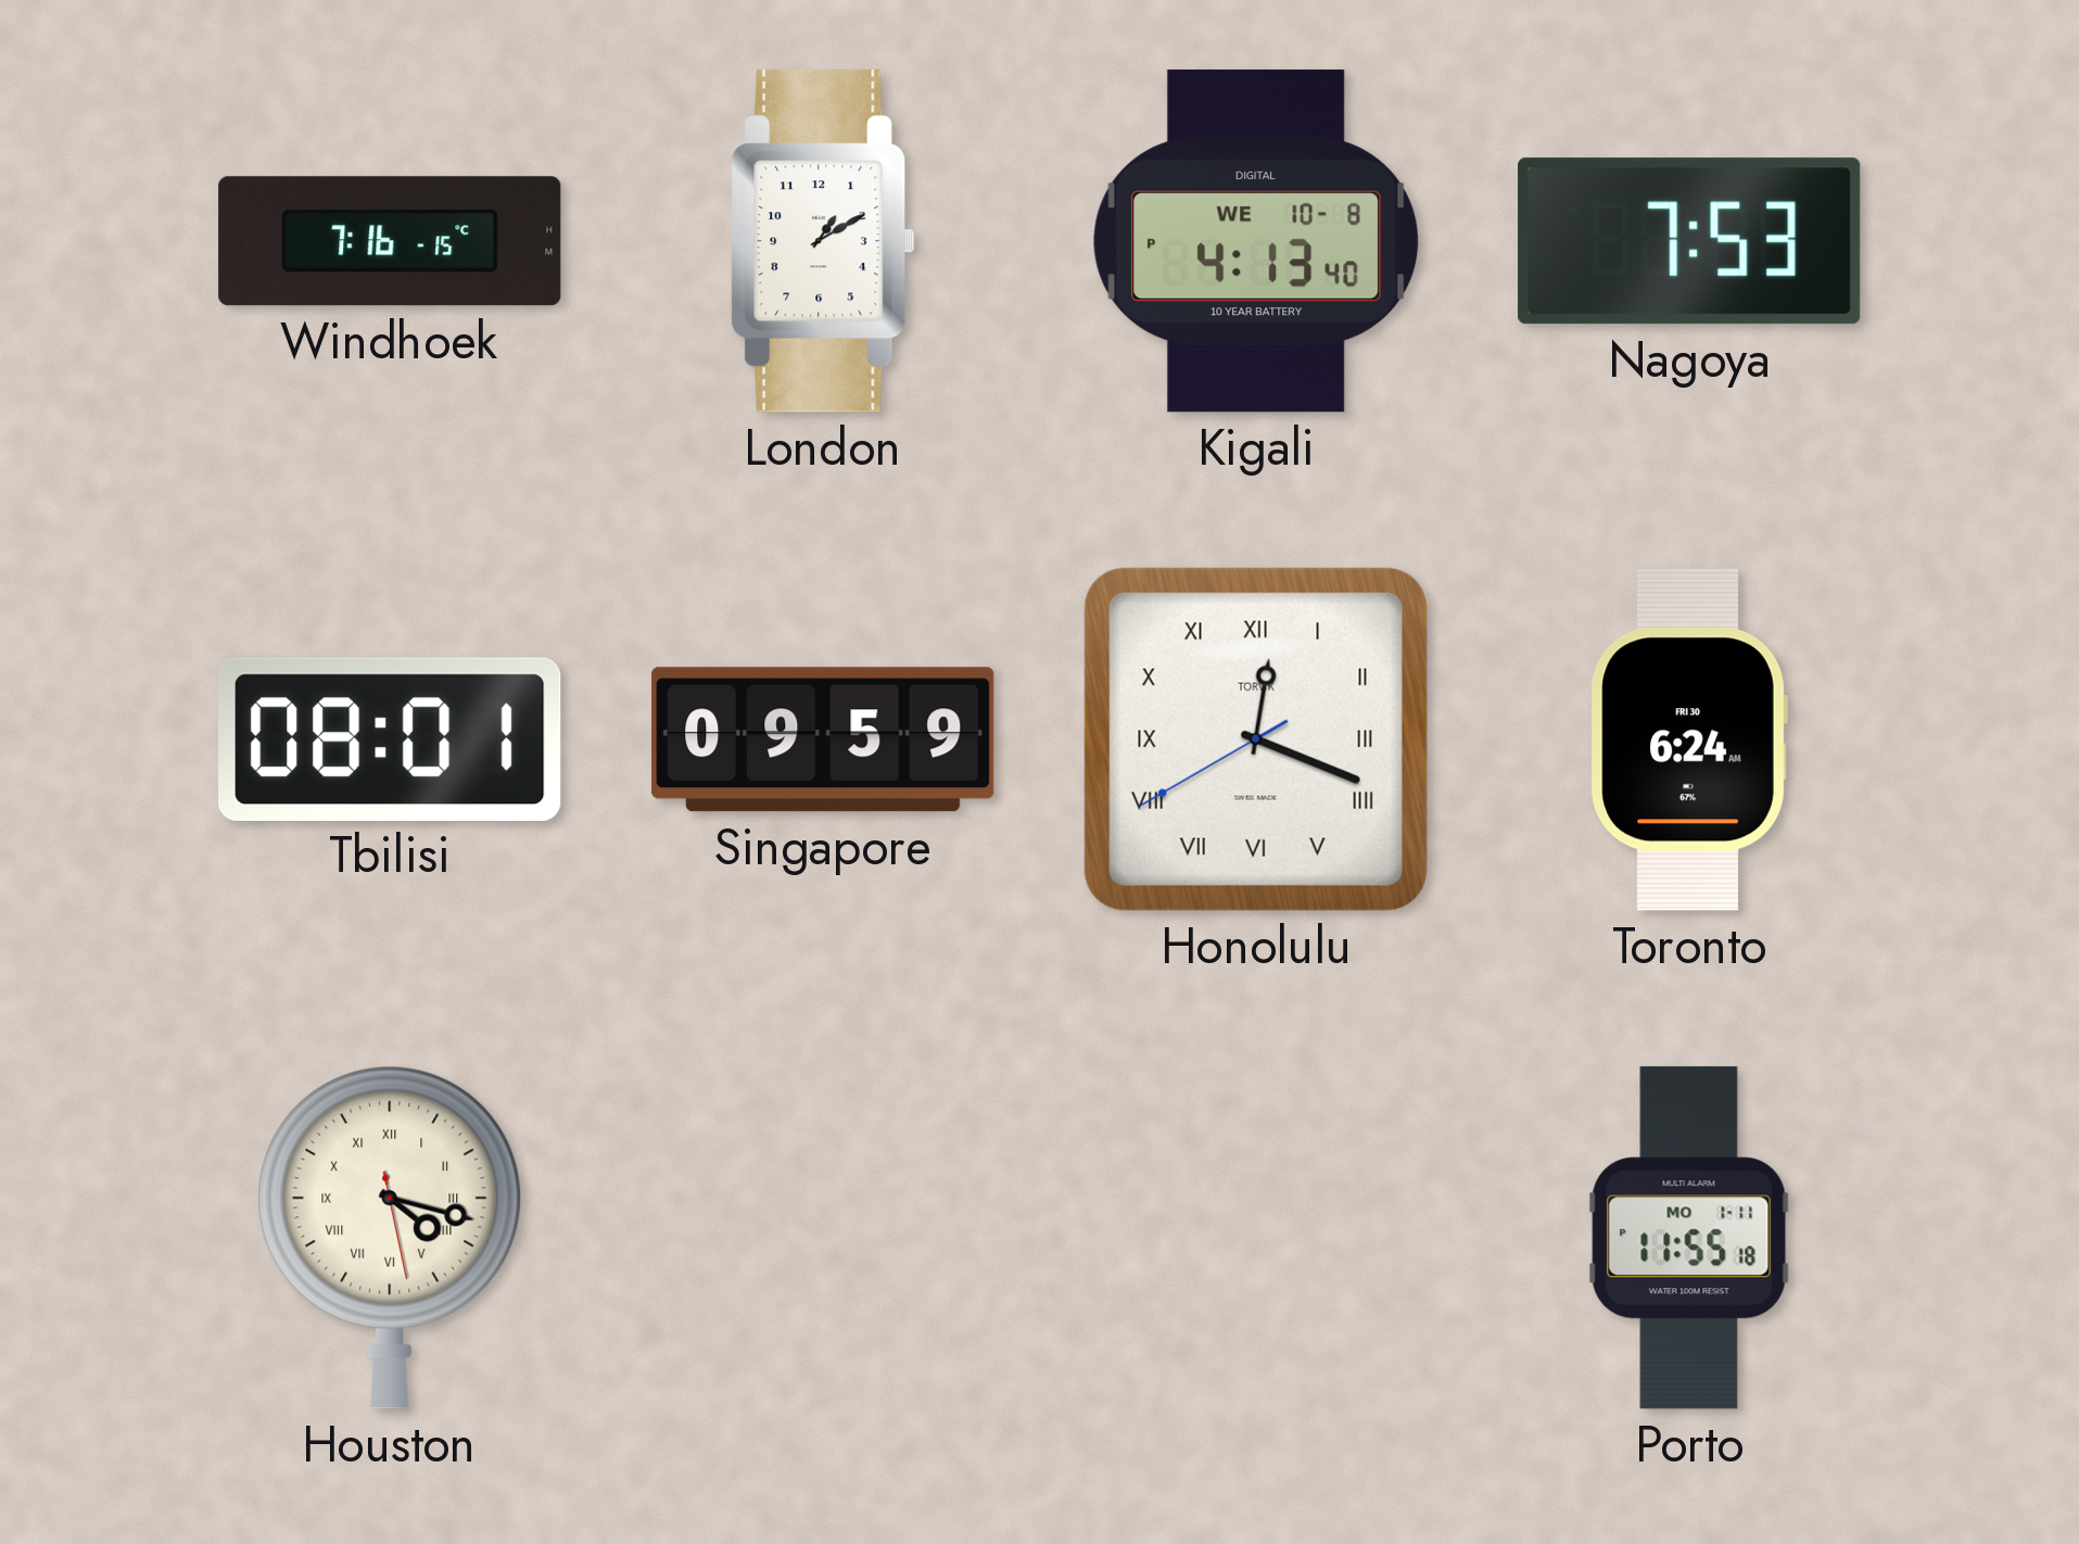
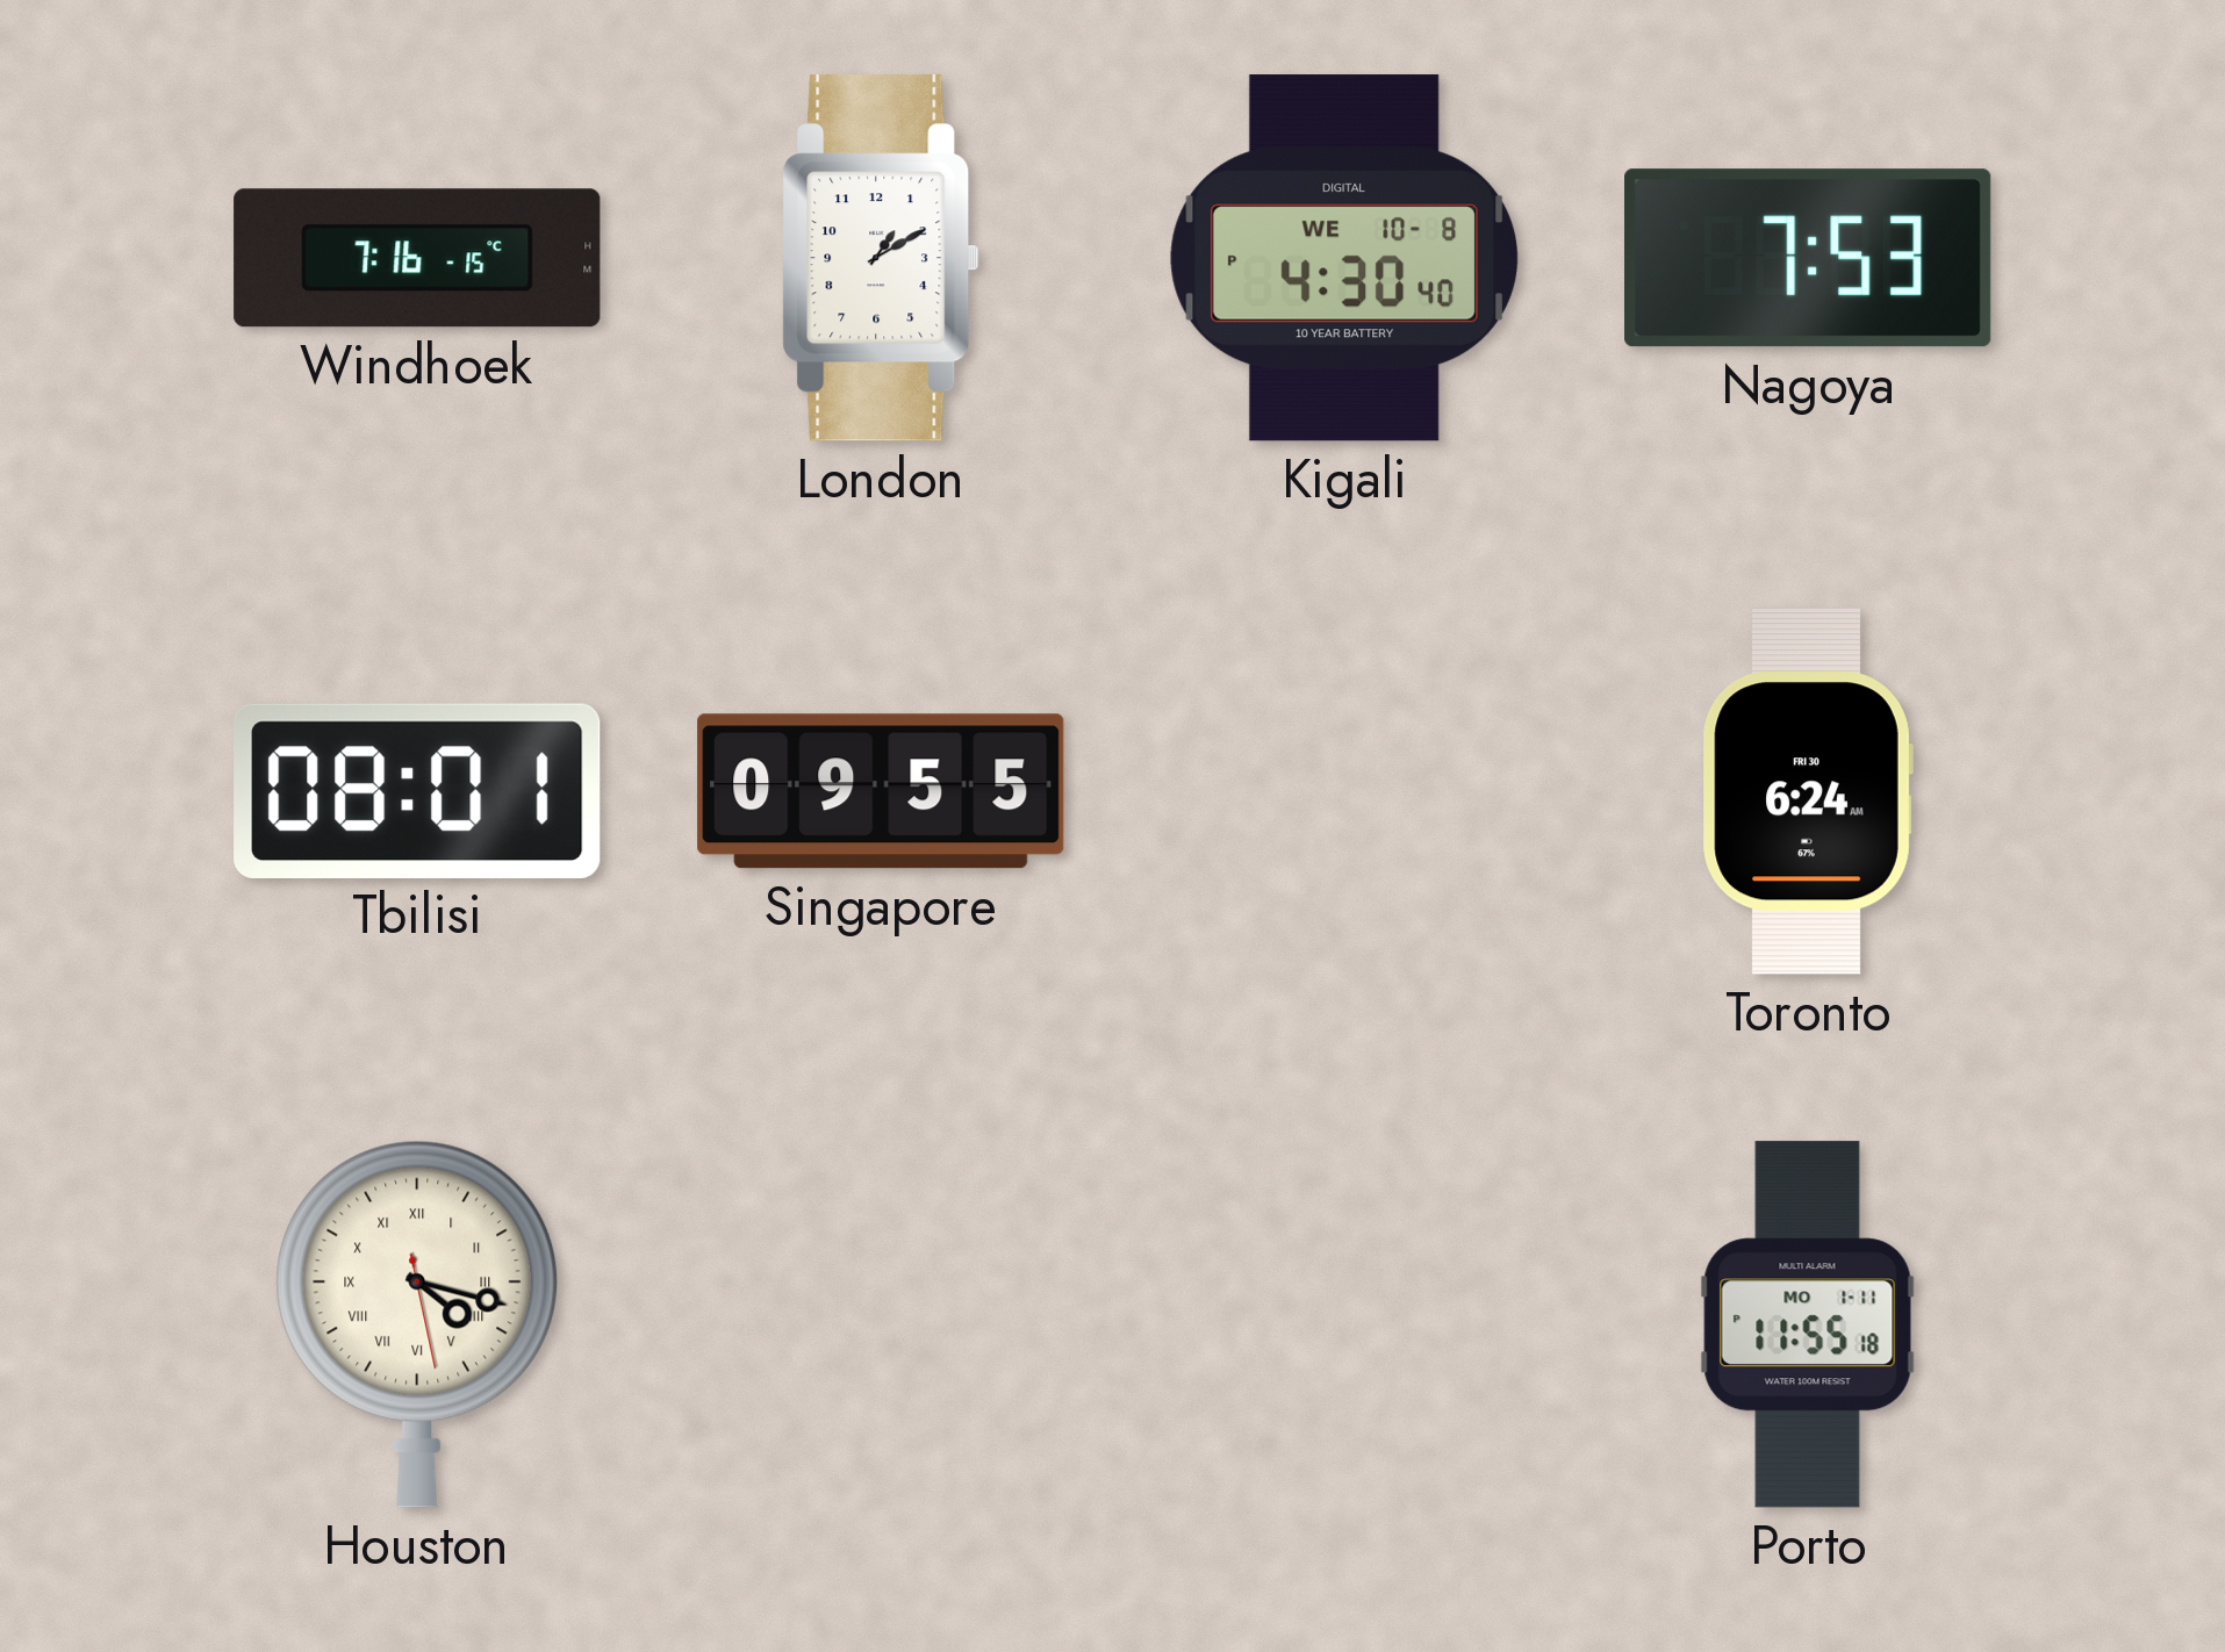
Kigali: 4:13 -> 4:30 (1343, 258)
Singapore: 09:59 -> 09:55 (881, 791)
Honolulu: 12:18 -> none (1256, 739)
